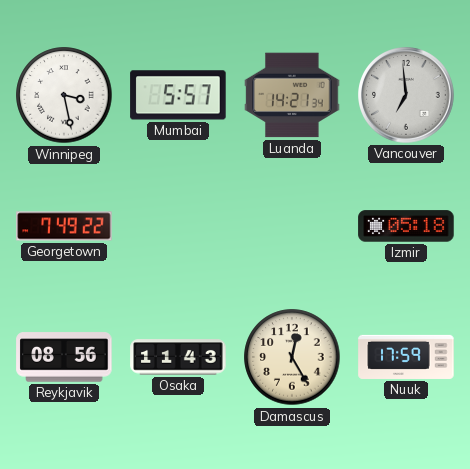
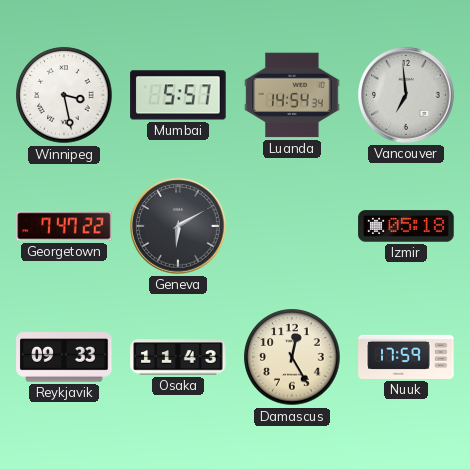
Luanda: 14:21 -> 14:54 (292, 95)
Georgetown: 7:49 -> 7:47 (64, 226)
Geneva: none -> 6:10 (178, 226)
Reykjavik: 08:56 -> 09:33 (64, 357)
